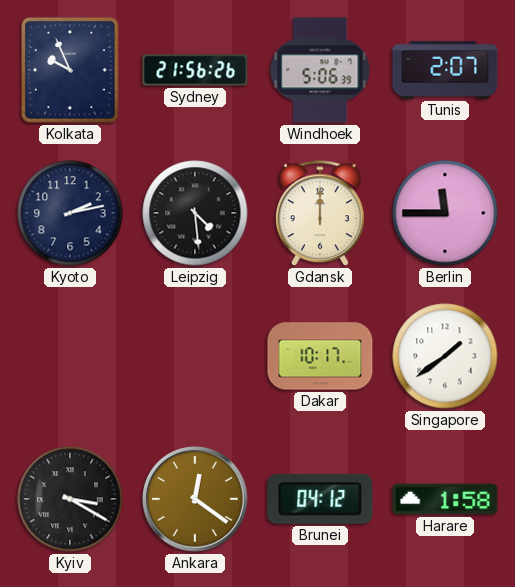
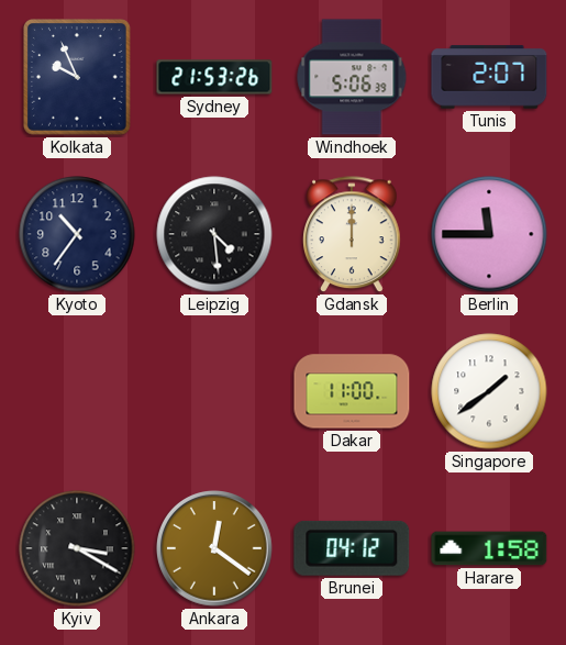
Sydney: 21:56 -> 21:53 (214, 77)
Kyoto: 2:13 -> 10:36 (77, 234)
Dakar: 10:17 -> 11:00 (352, 391)
